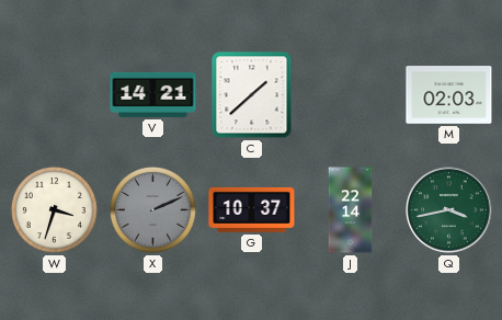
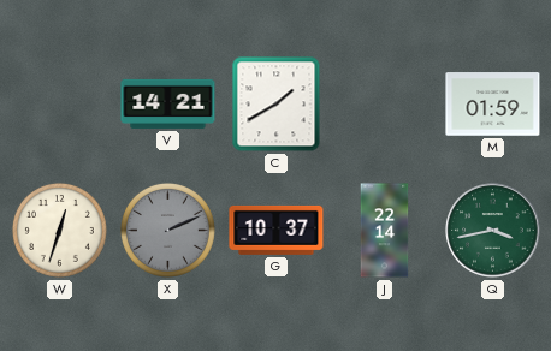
C: 1:38 -> 1:40 (277, 105)
M: 02:03 -> 01:59 (493, 105)
W: 3:33 -> 12:33 (59, 230)
